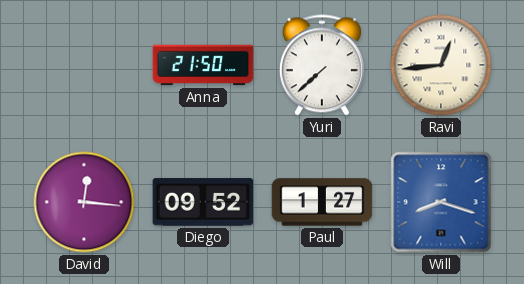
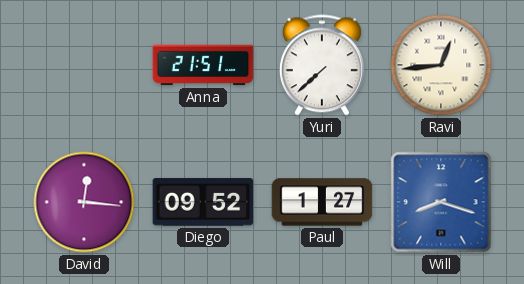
Anna: 21:50 -> 21:51 (203, 65)
